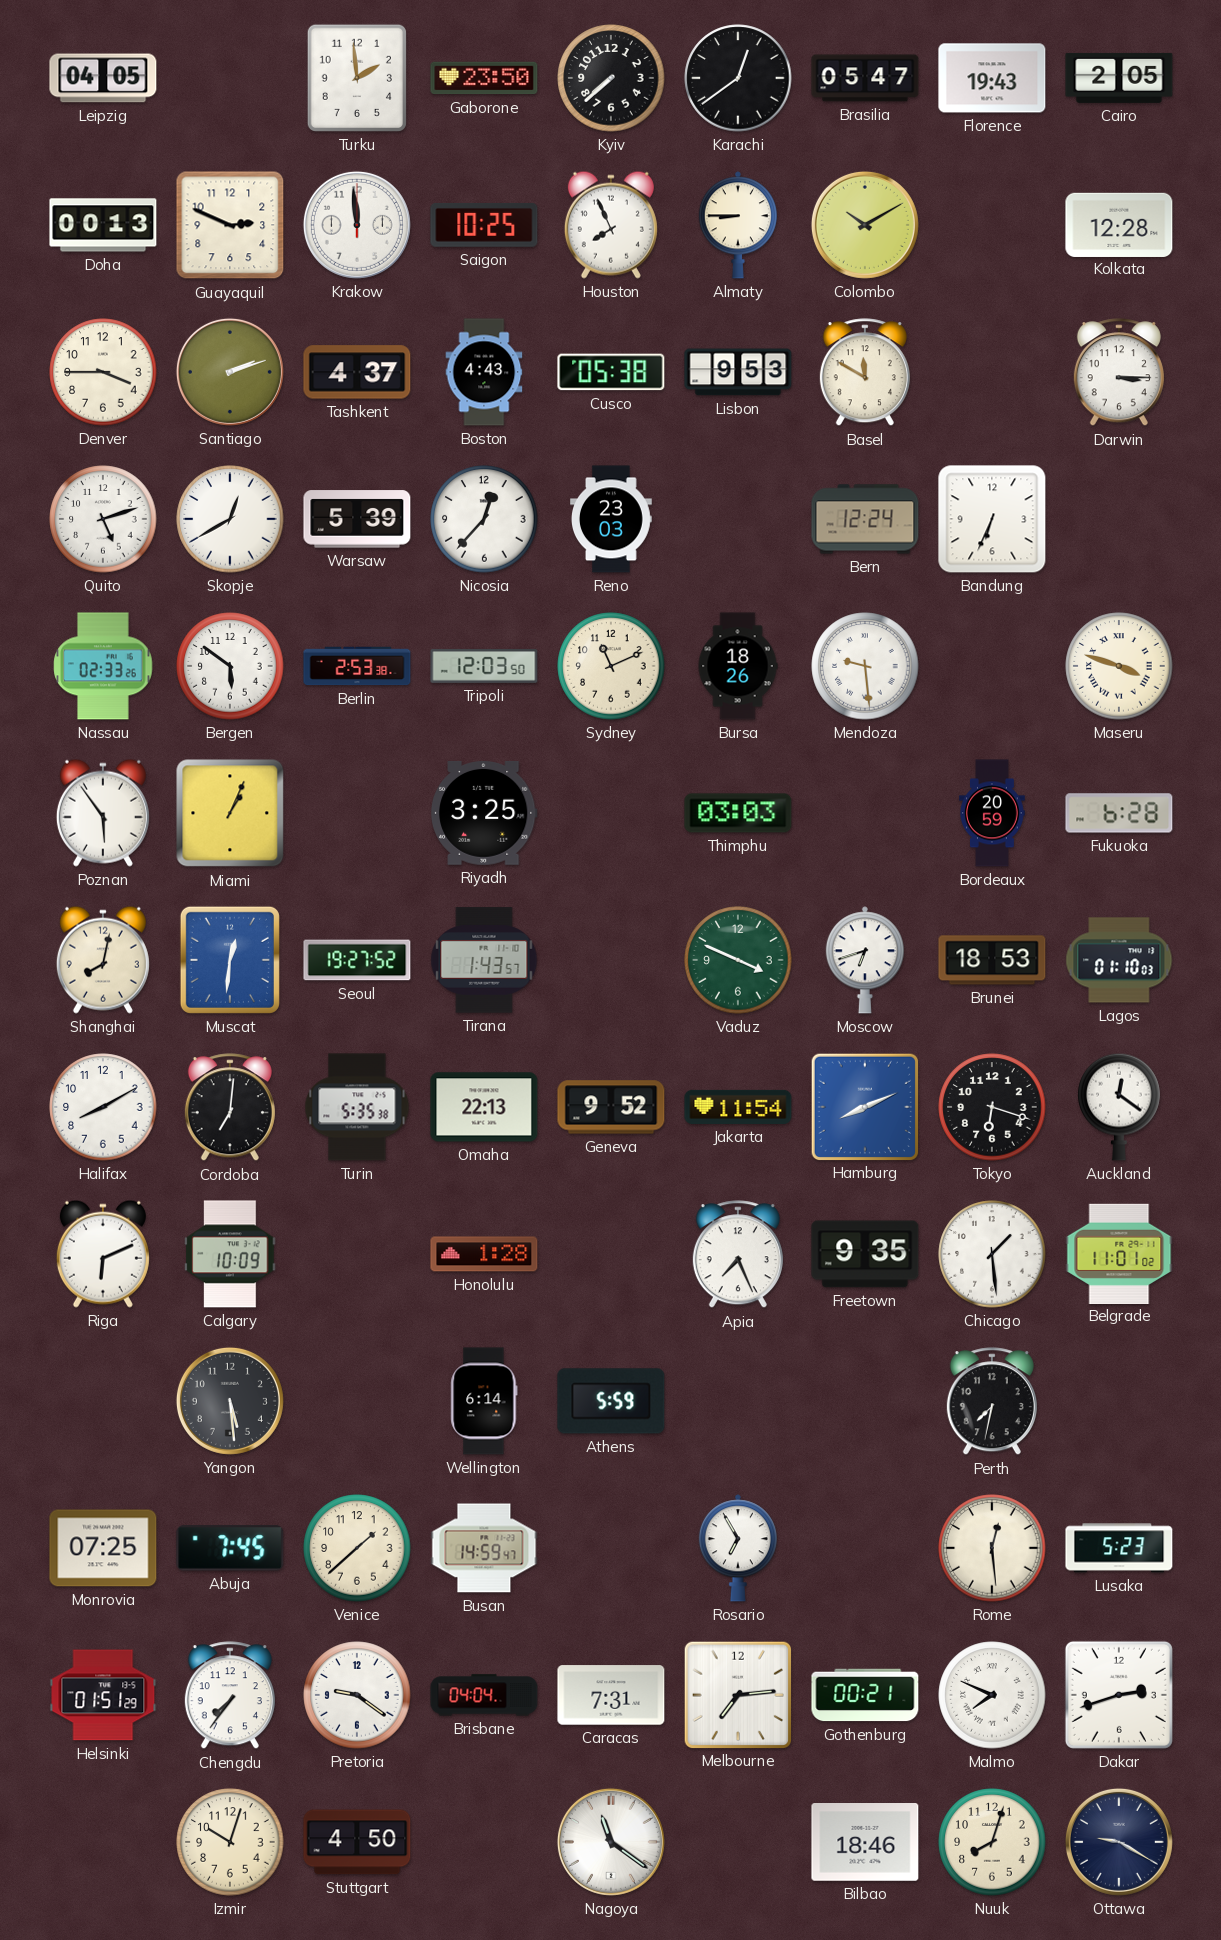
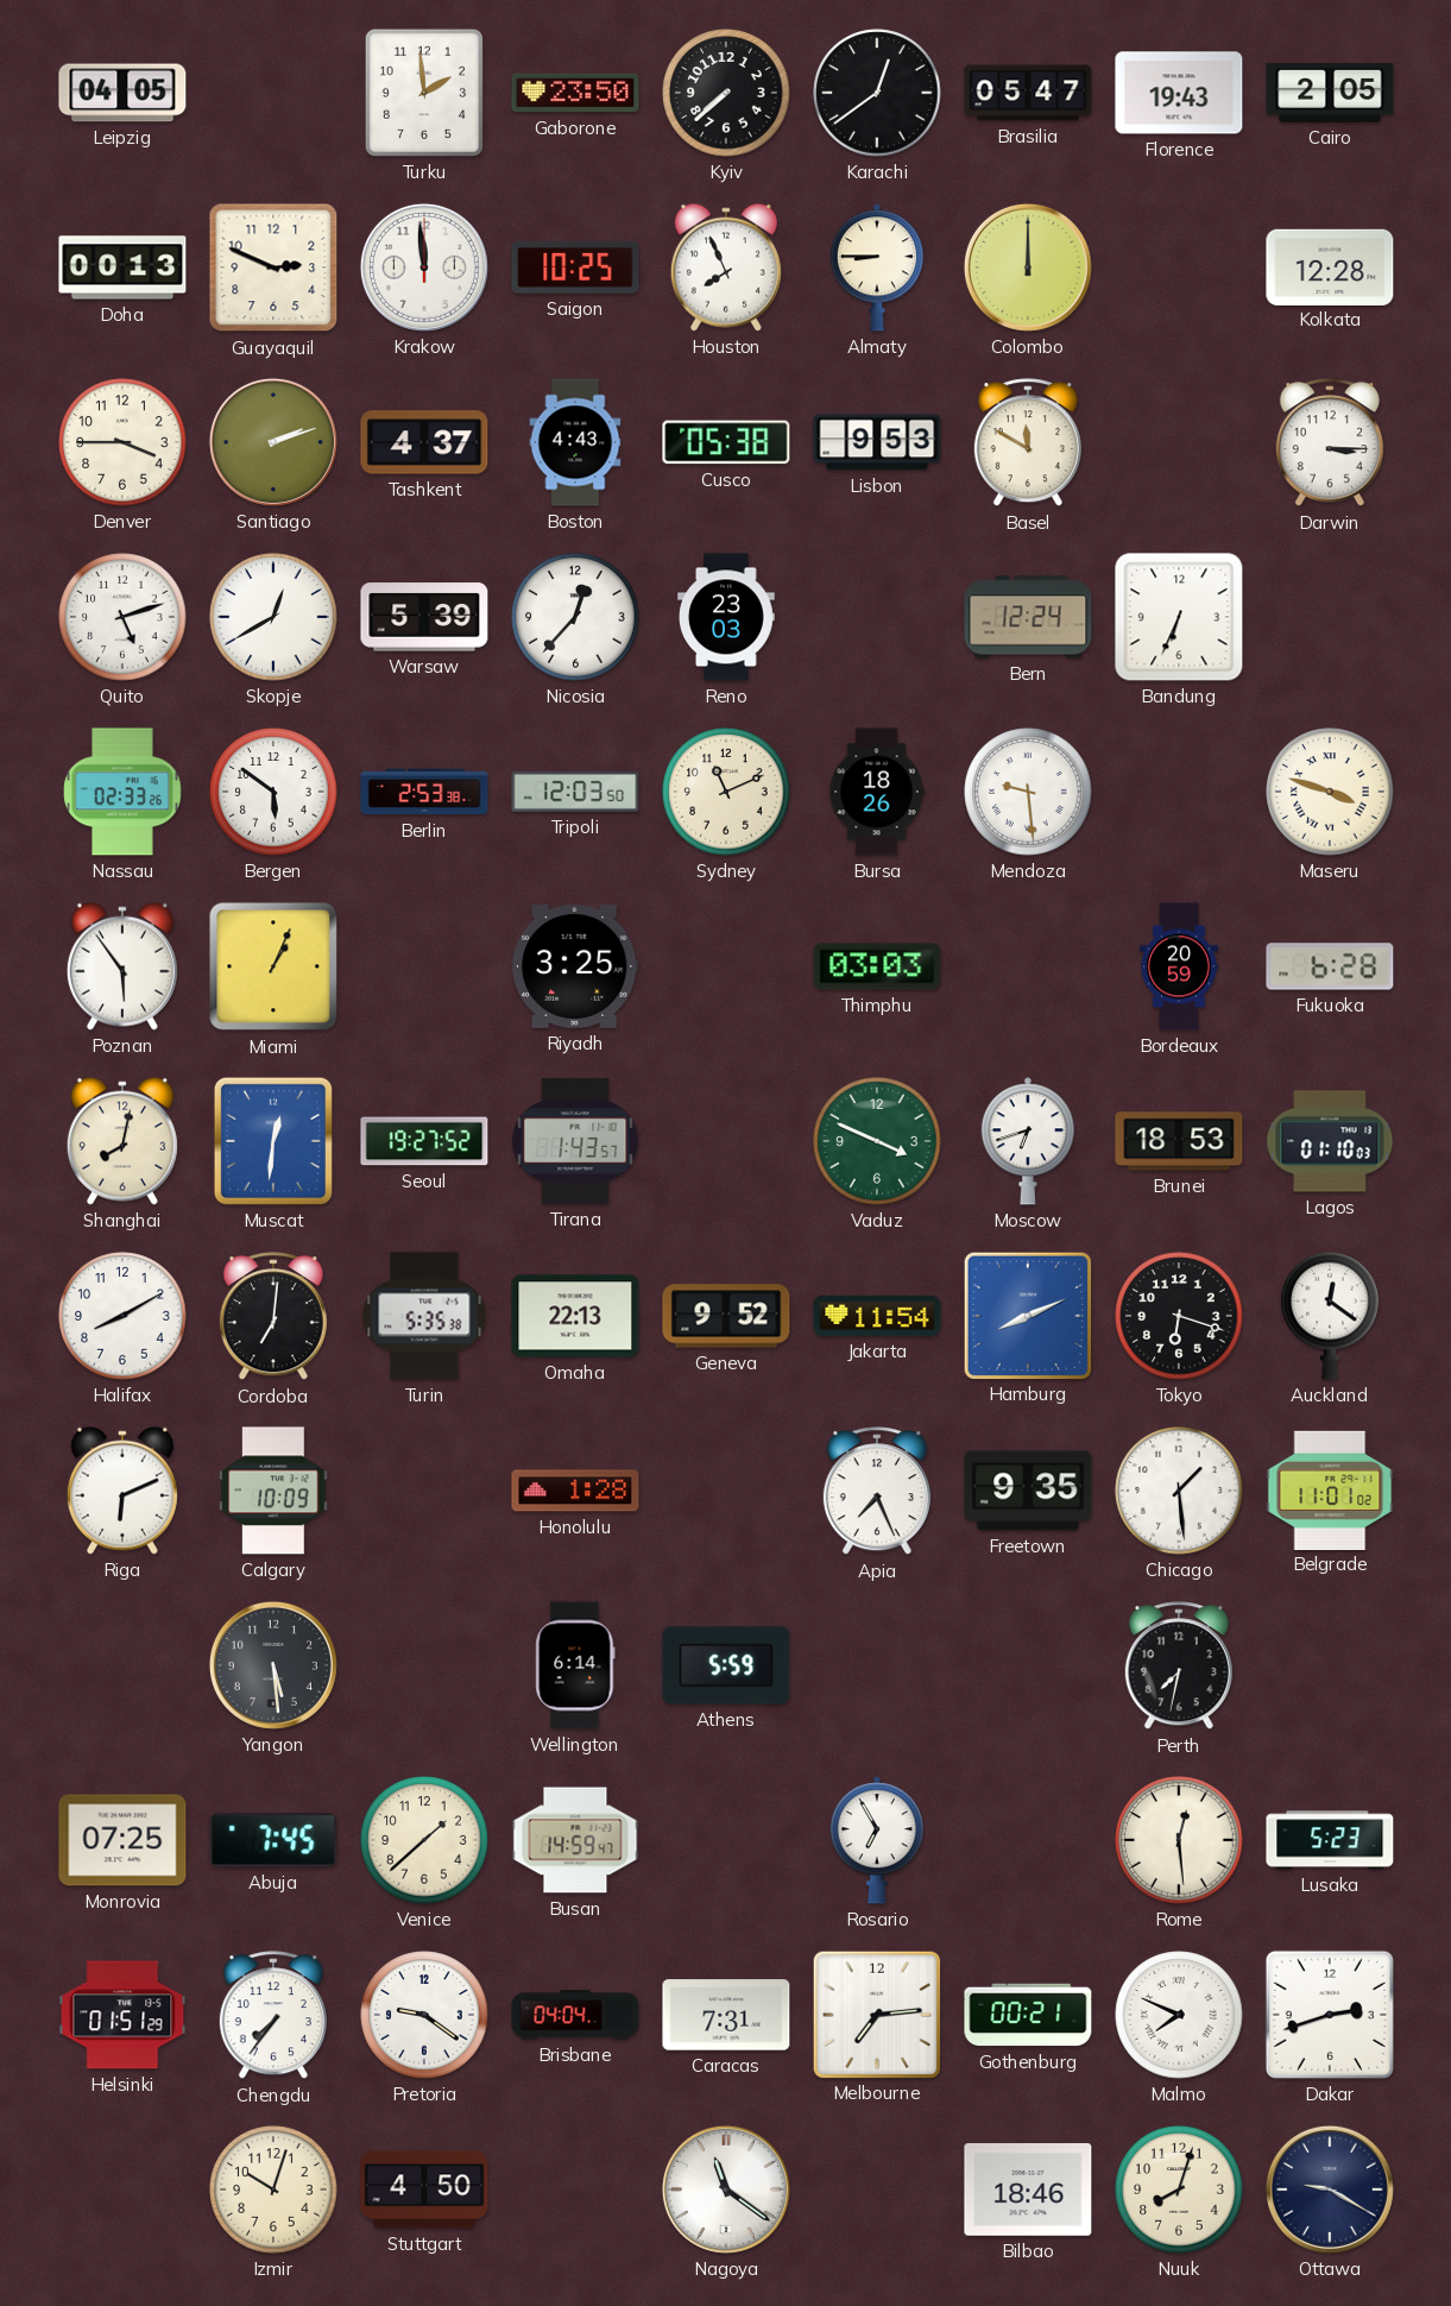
Colombo: 10:10 -> 12:00 (1028, 267)
